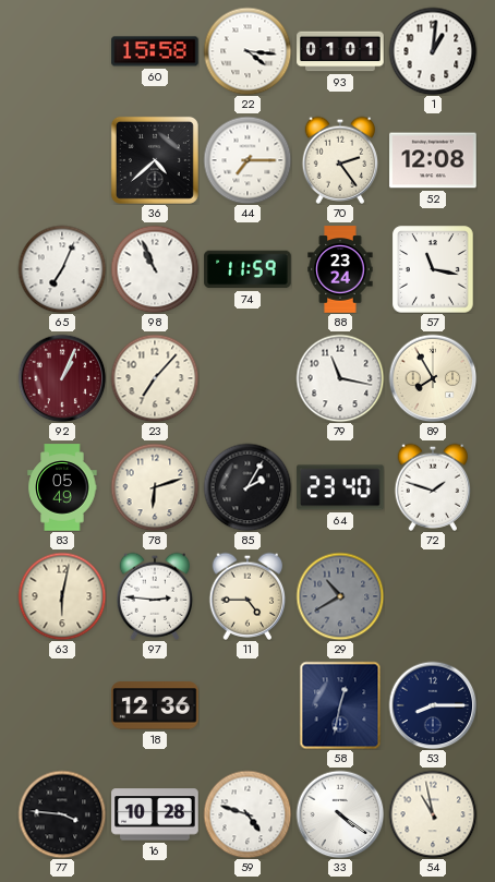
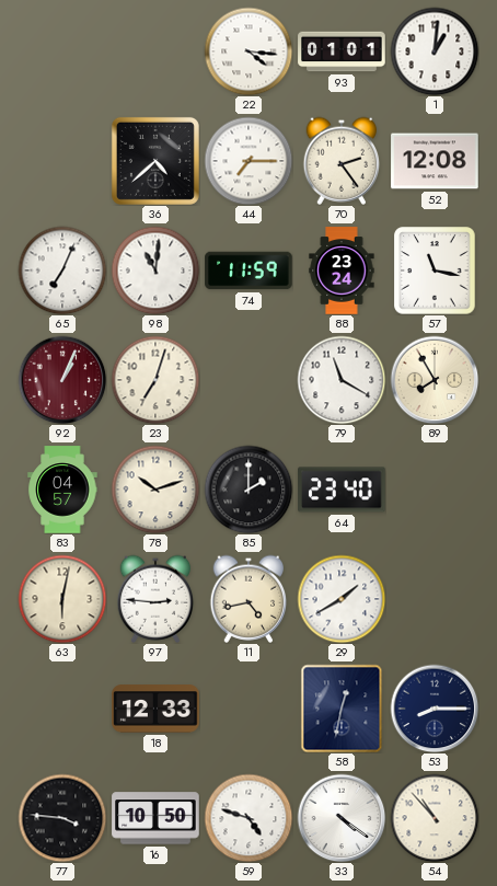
60: 15:58 -> none (155, 51)
98: 10:56 -> 11:01 (155, 271)
23: 7:07 -> 7:03 (155, 380)
79: 11:17 -> 11:20 (342, 380)
83: 05:49 -> 04:57 (62, 490)
78: 6:12 -> 10:12 (155, 490)
85: 2:05 -> 2:00 (248, 490)
72: 1:48 -> none (433, 487)
11: 4:45 -> 4:43 (248, 599)
29: 10:40 -> 1:40 (342, 599)
29 dial: grey -> white (342, 599)
18: 12:36 -> 12:33 (155, 709)
16: 10:28 -> 10:50 (155, 818)
54: 10:58 -> 10:53 (435, 818)
